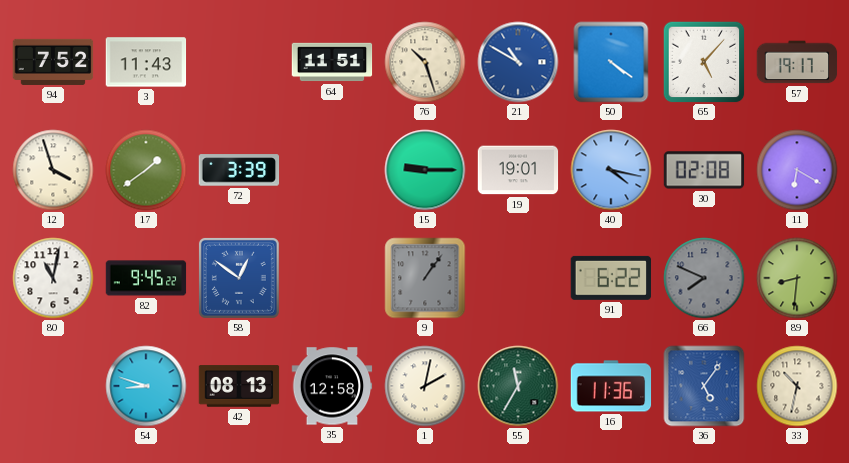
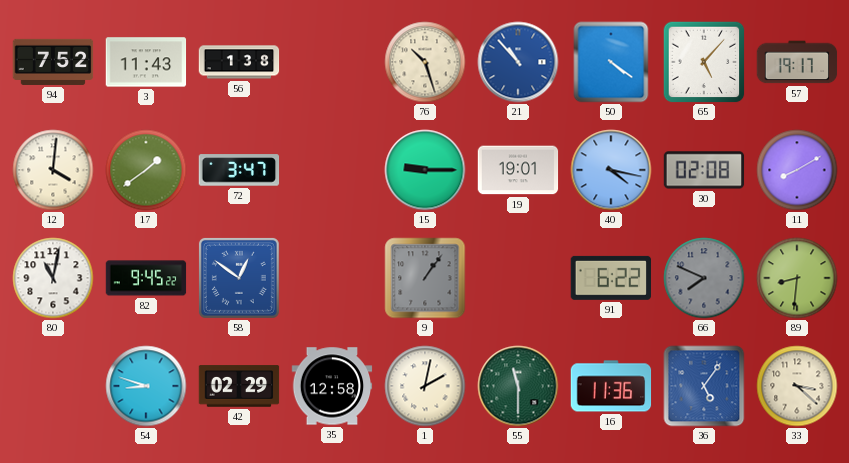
56: none -> 1:38 (239, 62)
64: 11:51 -> none (332, 62)
21: 10:50 -> 10:53 (518, 62)
12: 3:57 -> 4:01 (53, 170)
72: 3:39 -> 3:47 (239, 170)
11: 6:20 -> 8:10 (797, 170)
42: 08:13 -> 02:29 (239, 386)
55: 11:35 -> 11:30 (518, 386)
33: 10:32 -> 3:22 (797, 386)
